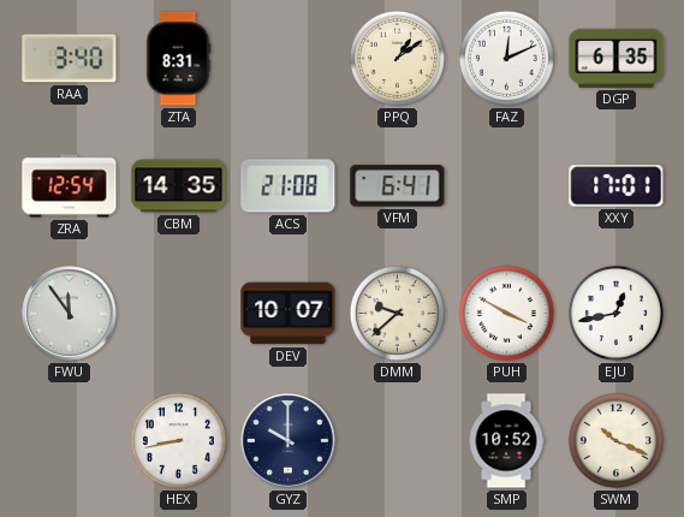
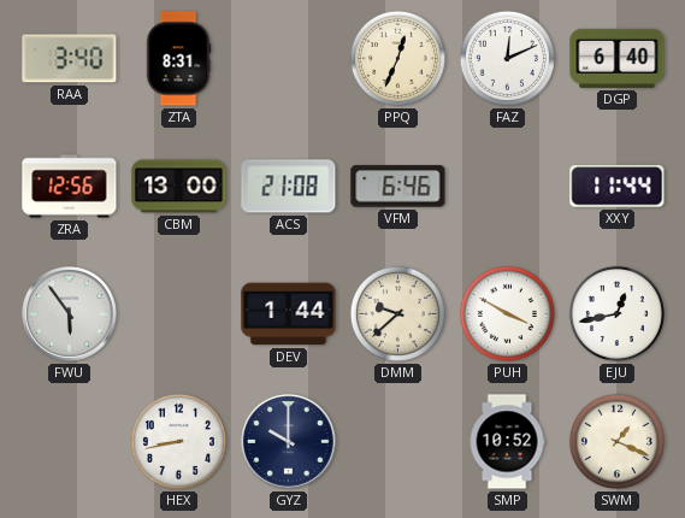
PPQ: 1:09 -> 12:34 (397, 58)
DGP: 6:35 -> 6:40 (618, 58)
ZRA: 12:54 -> 12:56 (70, 187)
CBM: 14:35 -> 13:00 (179, 187)
VFM: 6:41 -> 6:46 (398, 187)
XXY: 17:01 -> 11:44 (618, 187)
FWU: 11:54 -> 5:54 (70, 314)
DEV: 10:07 -> 1:44 (289, 314)
SWM: 10:19 -> 1:19 (616, 441)
